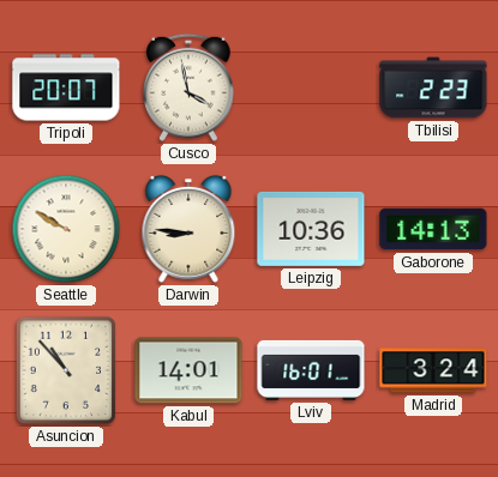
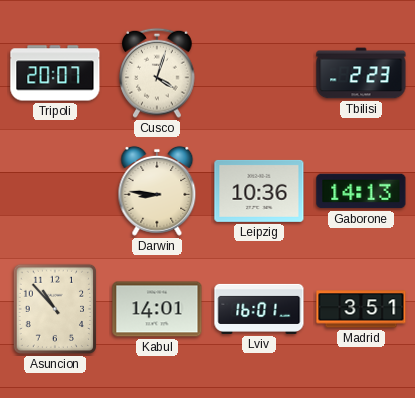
Cusco: 3:58 -> 4:03 (157, 73)
Seattle: 9:50 -> none (66, 229)
Madrid: 3:24 -> 3:51 (361, 309)
